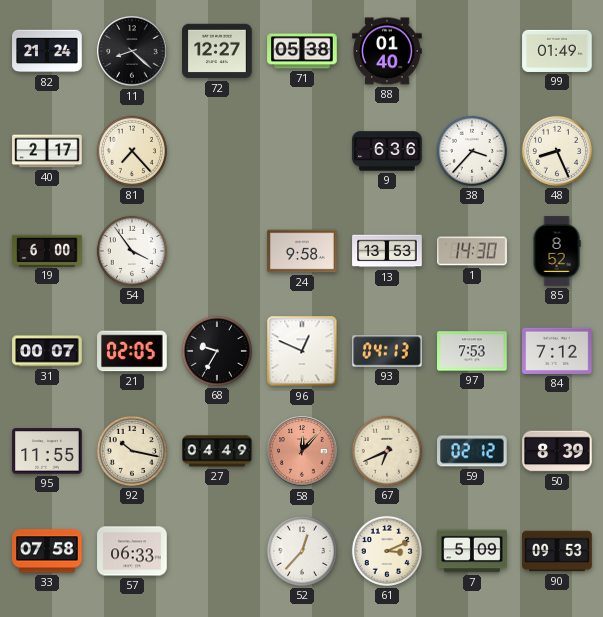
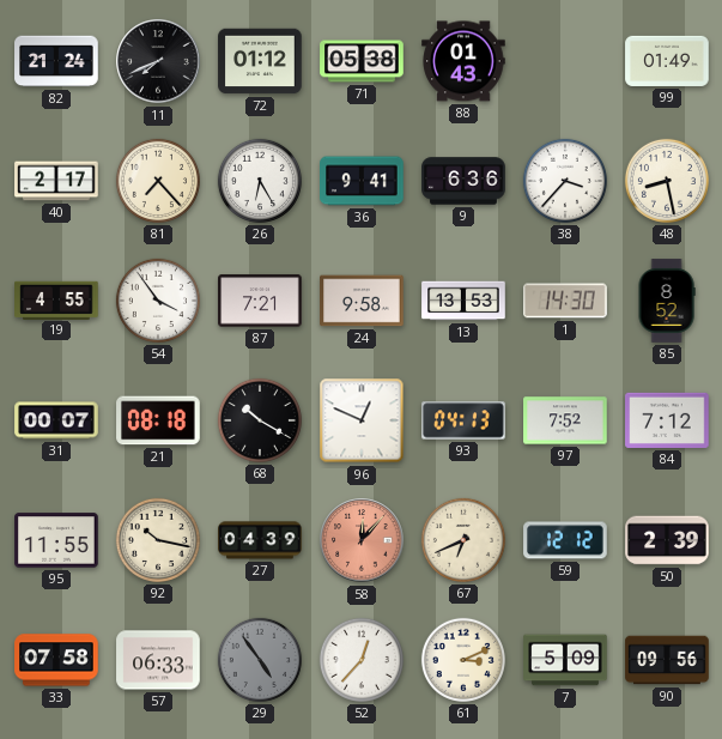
11: 8:22 -> 7:41 (158, 61)
72: 12:27 -> 01:12 (260, 61)
88: 01:40 -> 01:43 (463, 61)
26: none -> 6:25 (260, 181)
36: none -> 9:41 (362, 181)
48: 8:26 -> 8:28 (667, 181)
19: 6:00 -> 4:55 (56, 299)
87: none -> 7:21 (260, 301)
21: 02:05 -> 08:18 (158, 420)
68: 9:35 -> 10:20 (260, 420)
97: 7:53 -> 7:52 (565, 420)
27: 04:49 -> 04:39 (260, 540)
59: 02:12 -> 12:12 (565, 540)
50: 8:39 -> 2:39 (667, 540)
29: none -> 4:54 (260, 660)
90: 09:53 -> 09:56 (667, 660)
